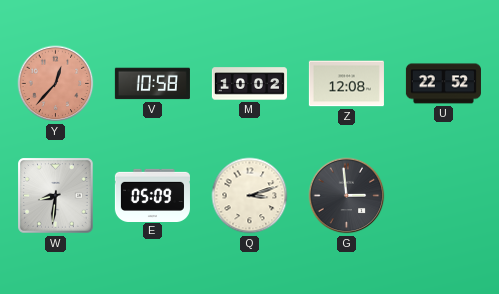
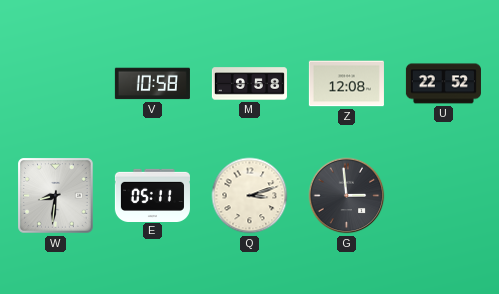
Y: 12:37 -> none (56, 84)
M: 10:02 -> 9:58 (249, 84)
E: 05:09 -> 05:11 (152, 195)
